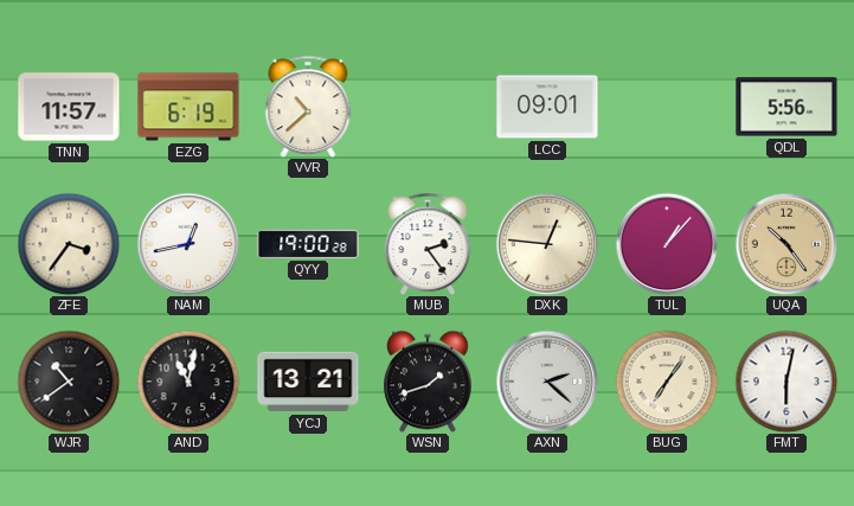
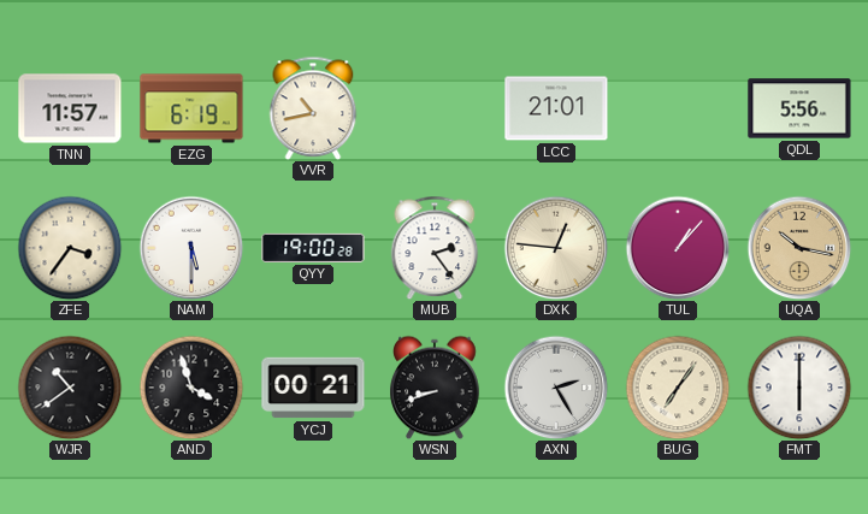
VVR: 10:38 -> 10:43 (313, 108)
LCC: 09:01 -> 21:01 (556, 108)
NAM: 12:43 -> 5:30 (191, 248)
UQA: 10:24 -> 10:17 (799, 248)
AND: 11:02 -> 3:57 (191, 388)
YCJ: 13:21 -> 00:21 (313, 388)
WSN: 1:42 -> 8:42 (435, 388)
AXN: 2:22 -> 2:25 (556, 388)
FMT: 6:02 -> 6:00 (799, 388)
